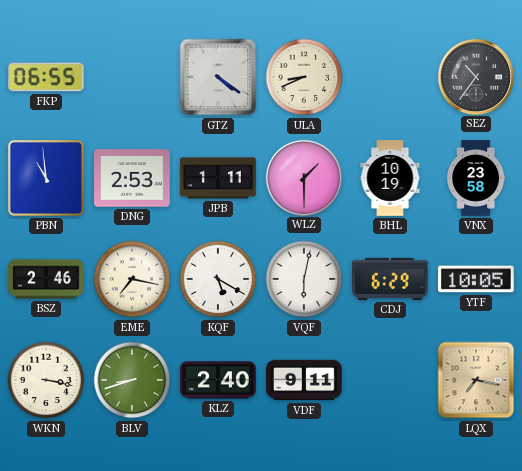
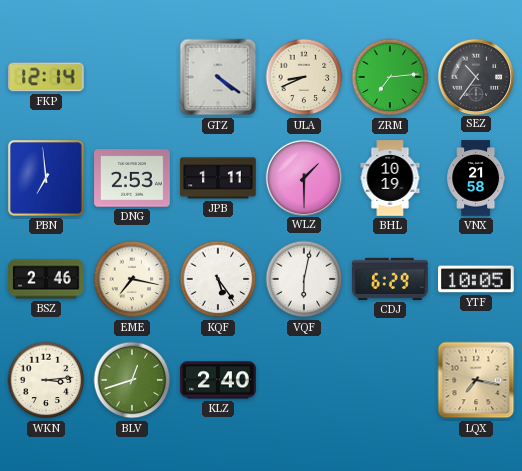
FKP: 06:55 -> 12:14 (47, 77)
ZRM: none -> 7:14 (390, 77)
PBN: 10:59 -> 6:59 (47, 179)
VNX: 23:58 -> 21:58 (476, 178)
KQF: 5:20 -> 5:24 (218, 279)
WKN: 3:17 -> 3:14 (46, 380)
BLV: 8:42 -> 12:42 (132, 380)
VDF: 9:11 -> none (304, 380)
